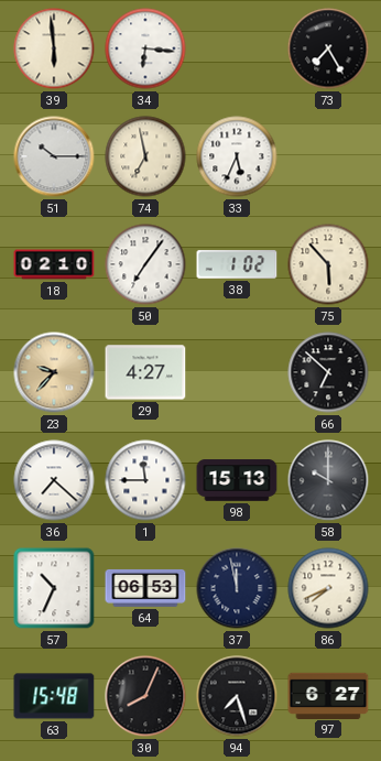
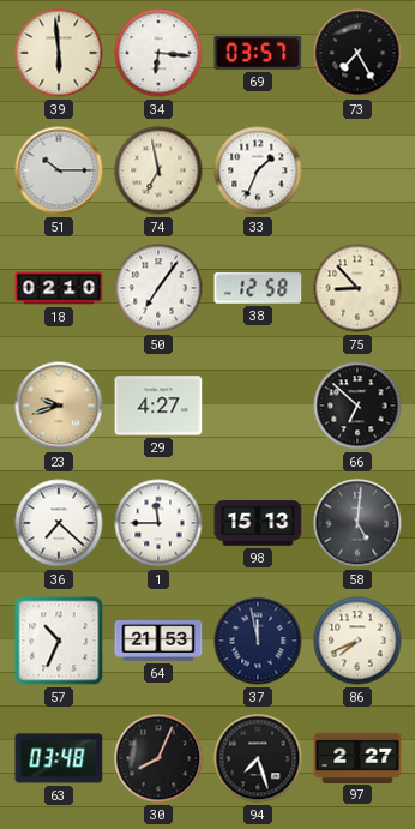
69: none -> 03:57 (258, 53)
33: 5:34 -> 1:34 (258, 170)
38: 1:02 -> 12:58 (258, 288)
75: 5:53 -> 8:53 (357, 288)
23: 9:37 -> 9:42 (59, 406)
58: 10:00 -> 5:01 (357, 523)
64: 06:53 -> 21:53 (158, 641)
63: 15:48 -> 03:48 (59, 758)
97: 6:27 -> 2:27 (357, 757)
